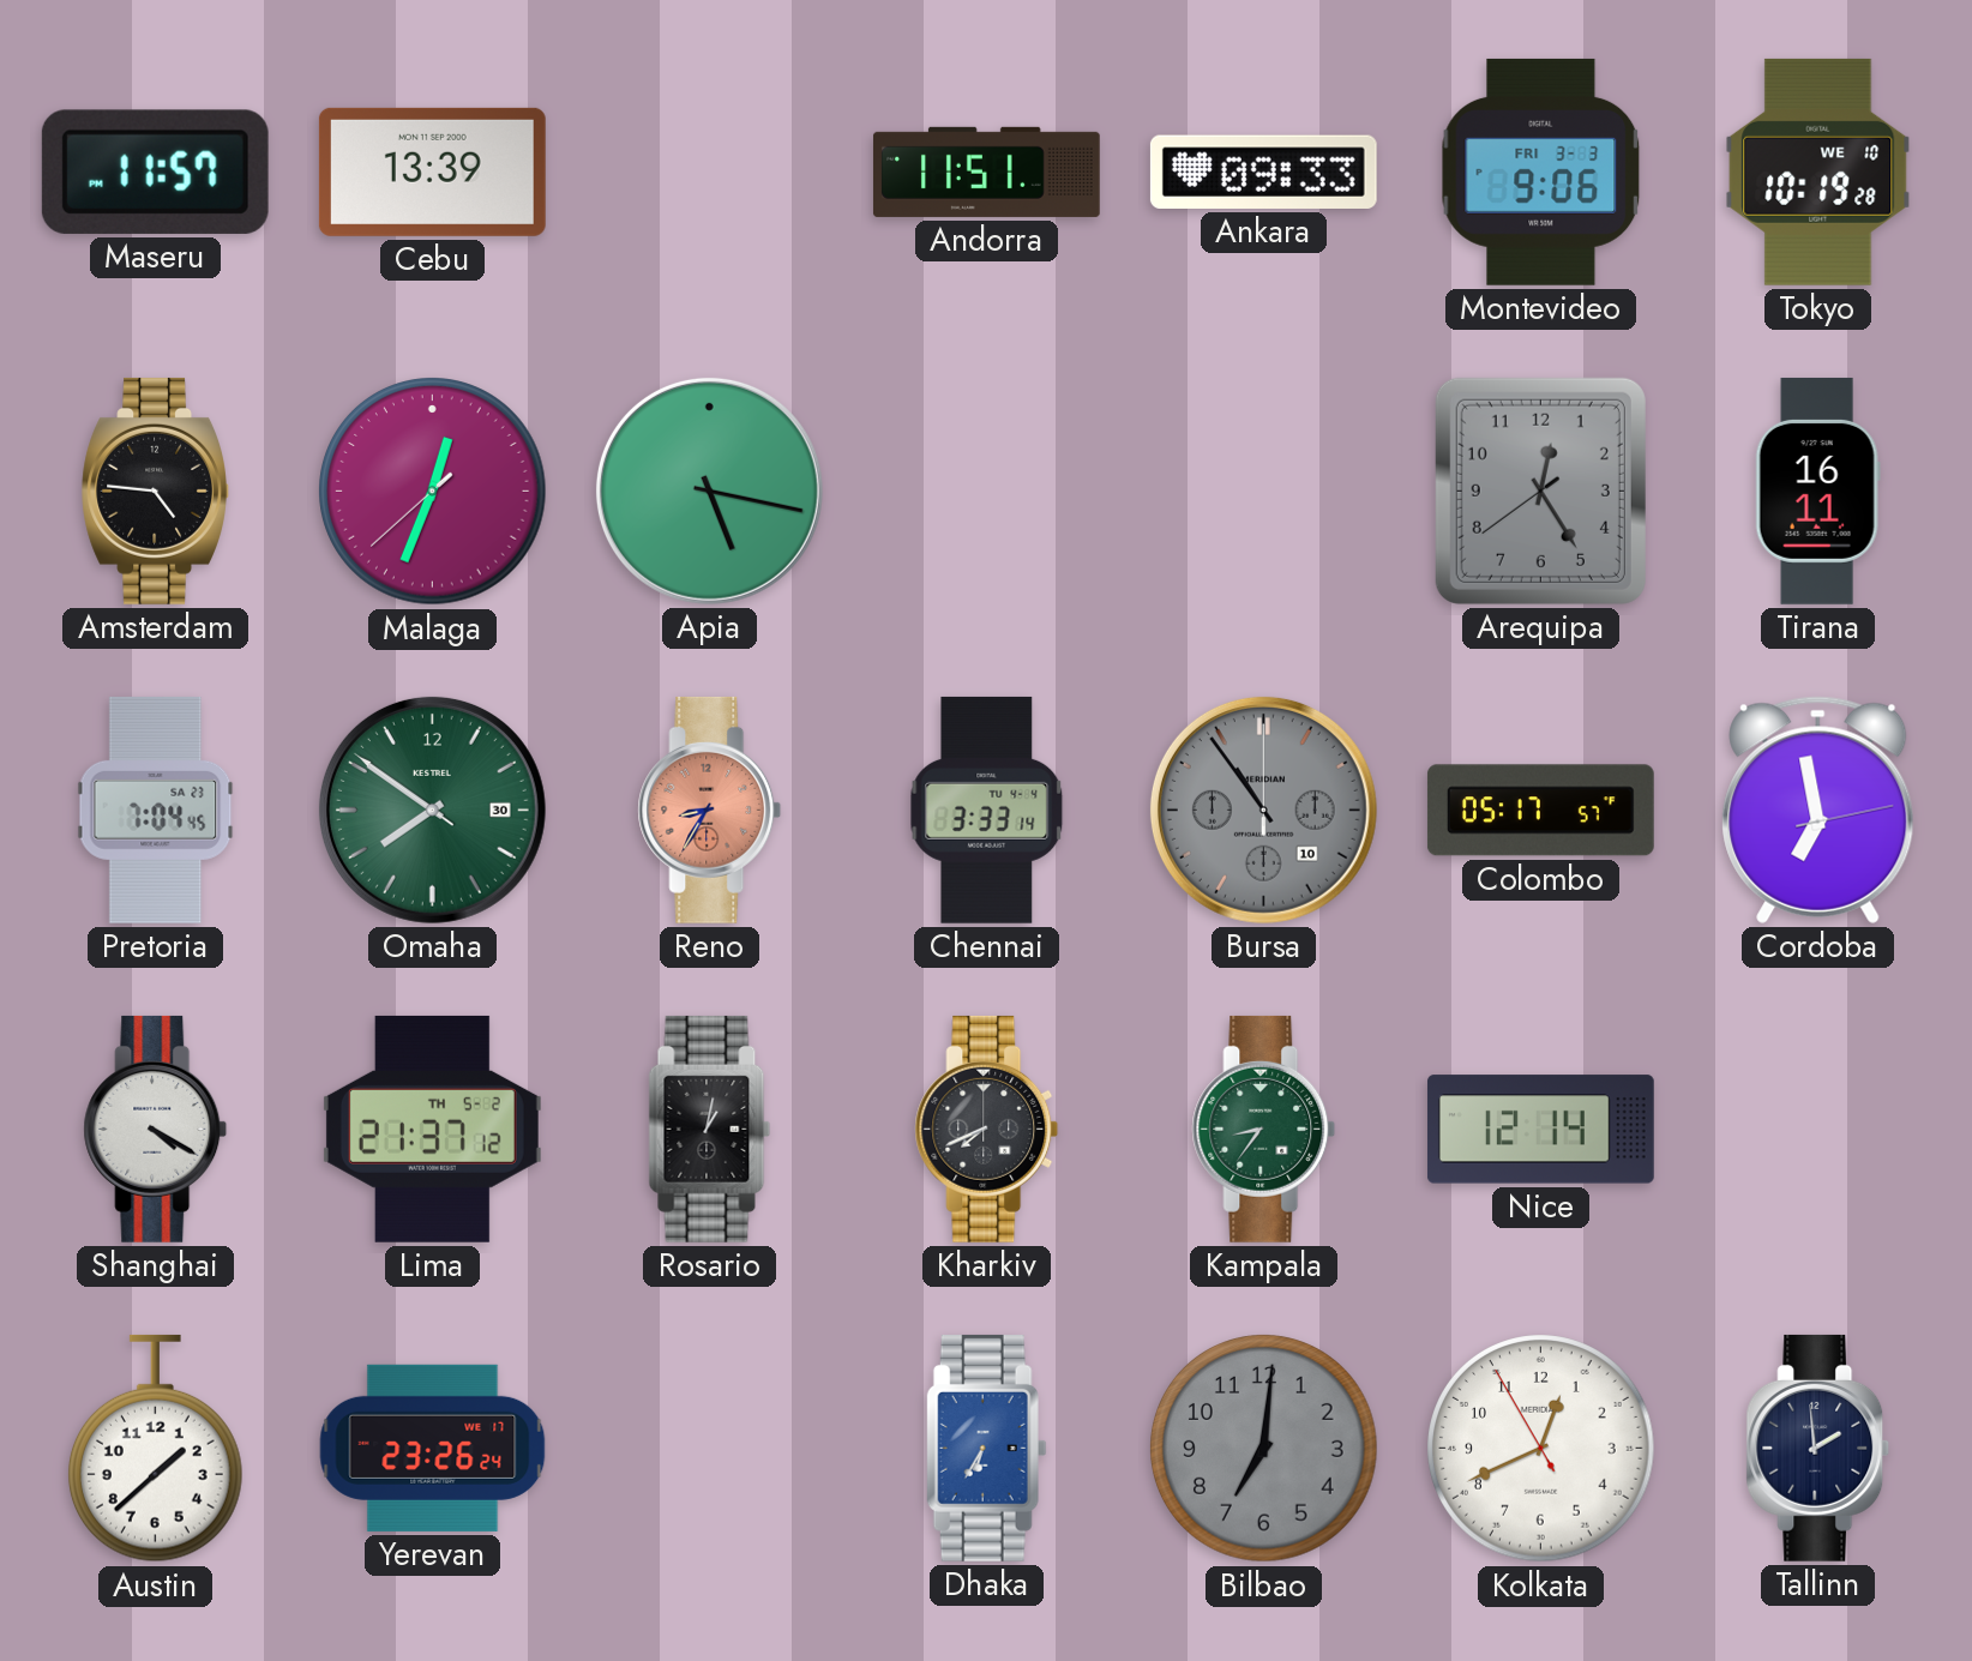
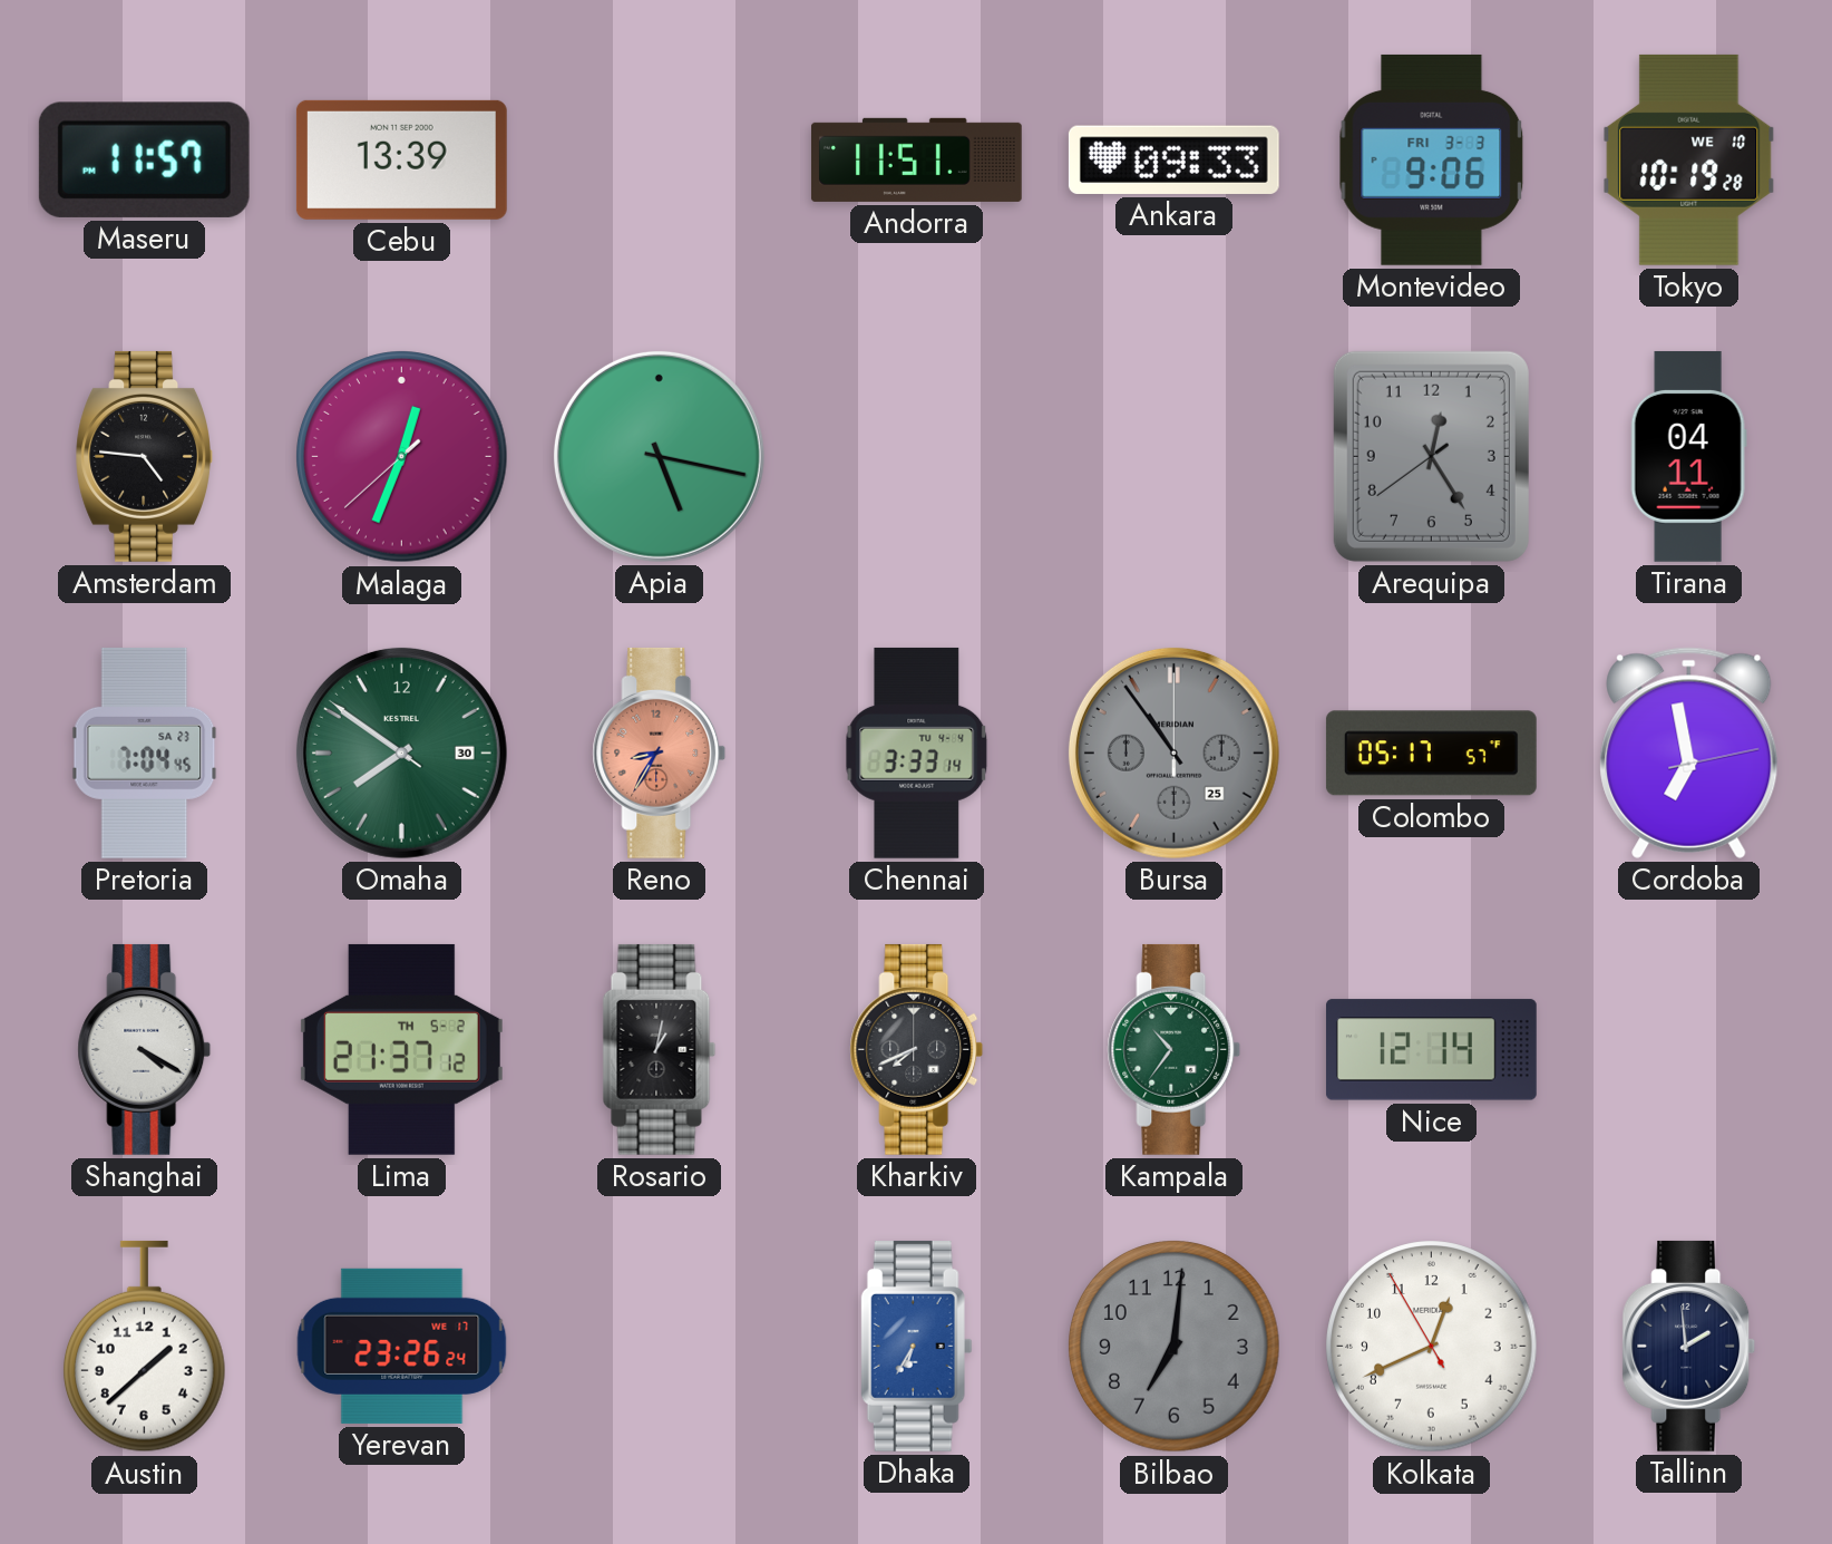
Tirana: 16:11 -> 04:11 (1688, 456)
Bursa date: 10 -> 25 (1173, 752)
Kampala: 8:36 -> 10:36 (1175, 1049)
